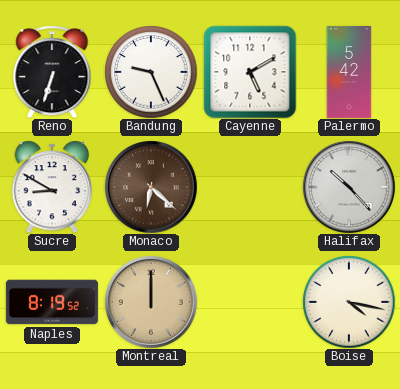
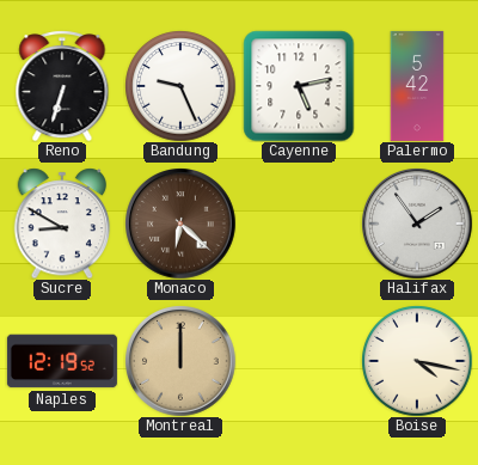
Cayenne: 5:10 -> 5:13 (299, 86)
Halifax: 10:23 -> 1:54 (417, 224)
Naples: 8:19 -> 12:19 (62, 361)
